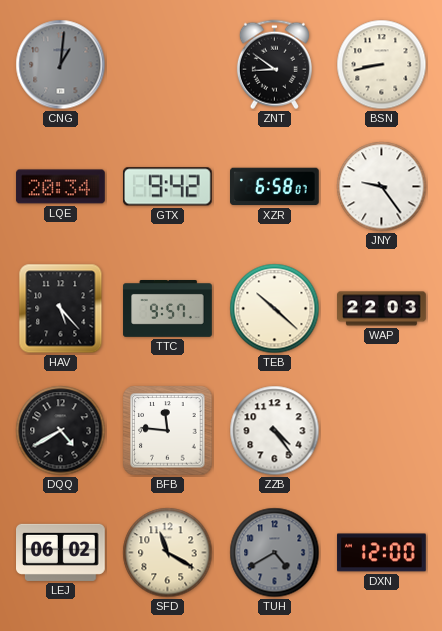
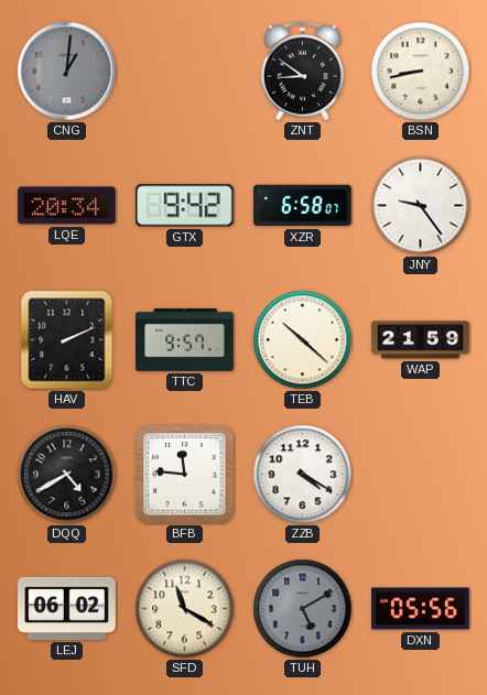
HAV: 5:23 -> 2:11 (67, 340)
WAP: 22:03 -> 21:59 (421, 340)
ZZB: 4:24 -> 4:20 (303, 475)
TUH: 4:40 -> 5:10 (303, 609)
DXN: 12:00 -> 05:56 (421, 609)
